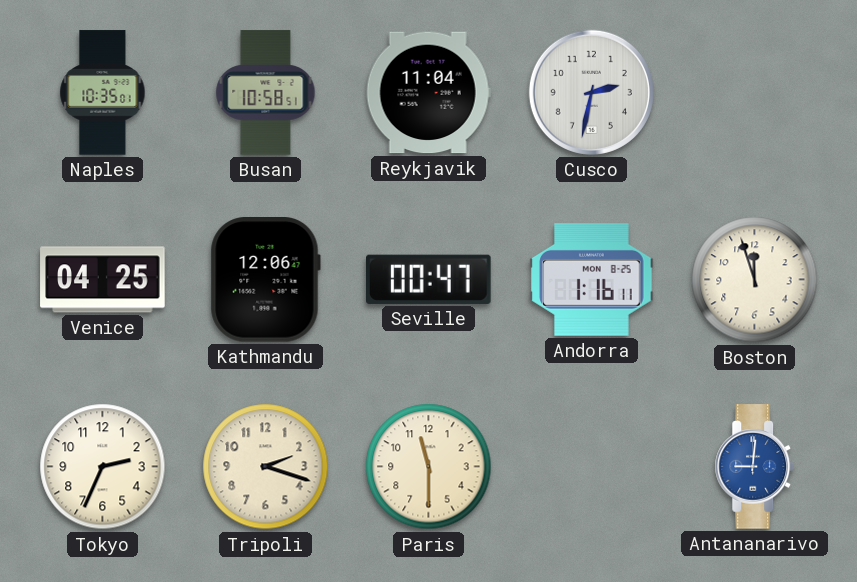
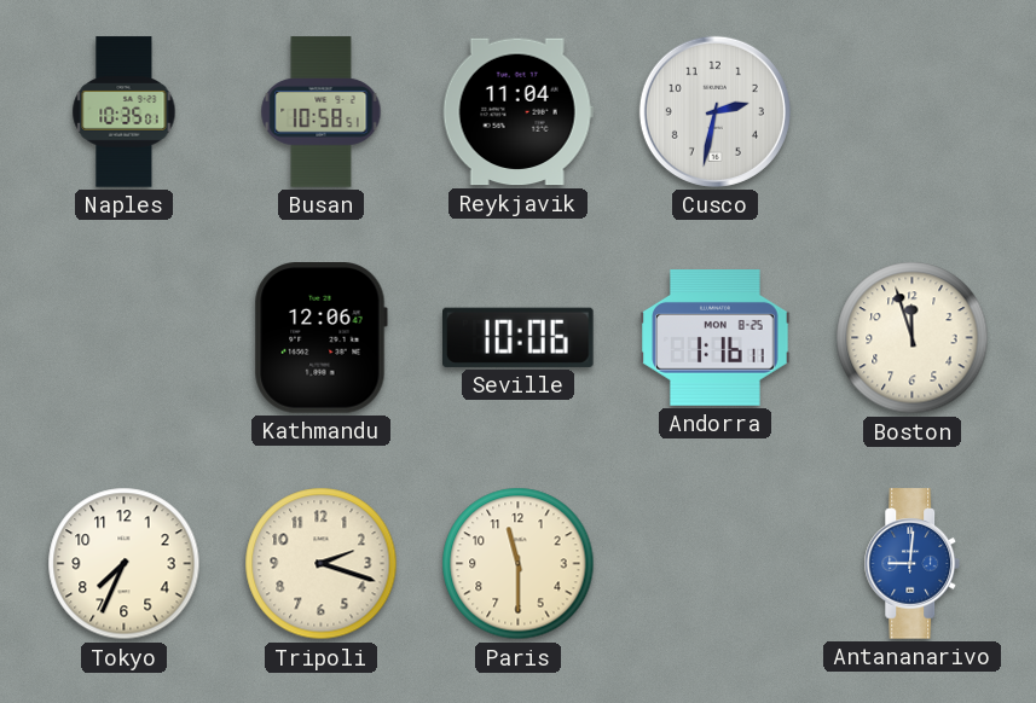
Venice: 04:25 -> none (103, 280)
Seville: 00:47 -> 10:06 (519, 337)
Tokyo: 2:34 -> 7:34 (125, 564)
